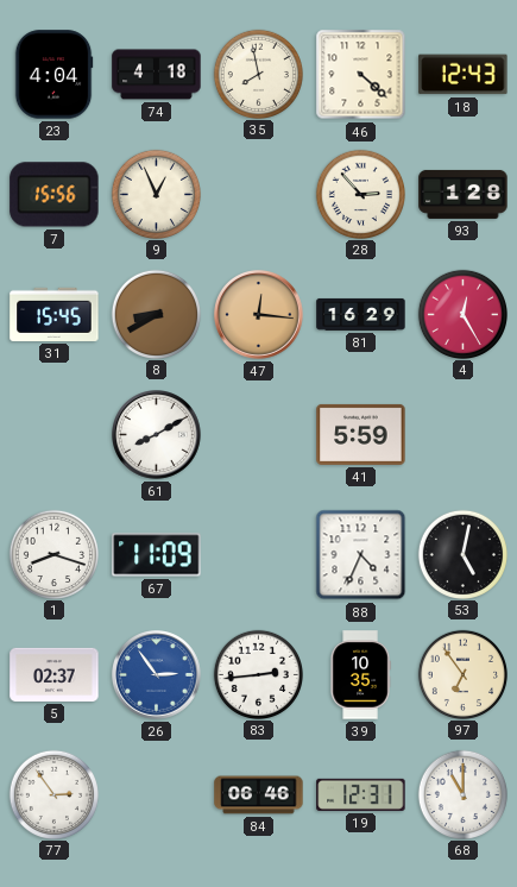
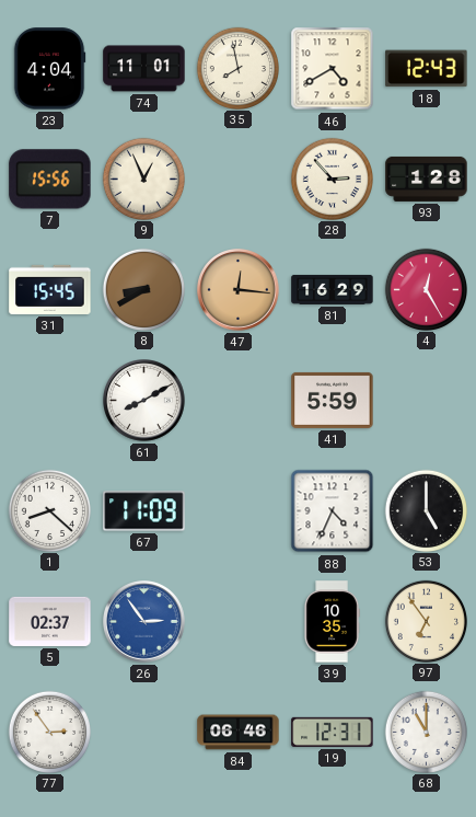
74: 4:18 -> 11:01 (144, 69)
46: 4:22 -> 4:40 (333, 69)
1: 8:18 -> 8:22 (49, 510)
53: 5:02 -> 5:00 (426, 510)
83: 2:44 -> none (258, 674)
